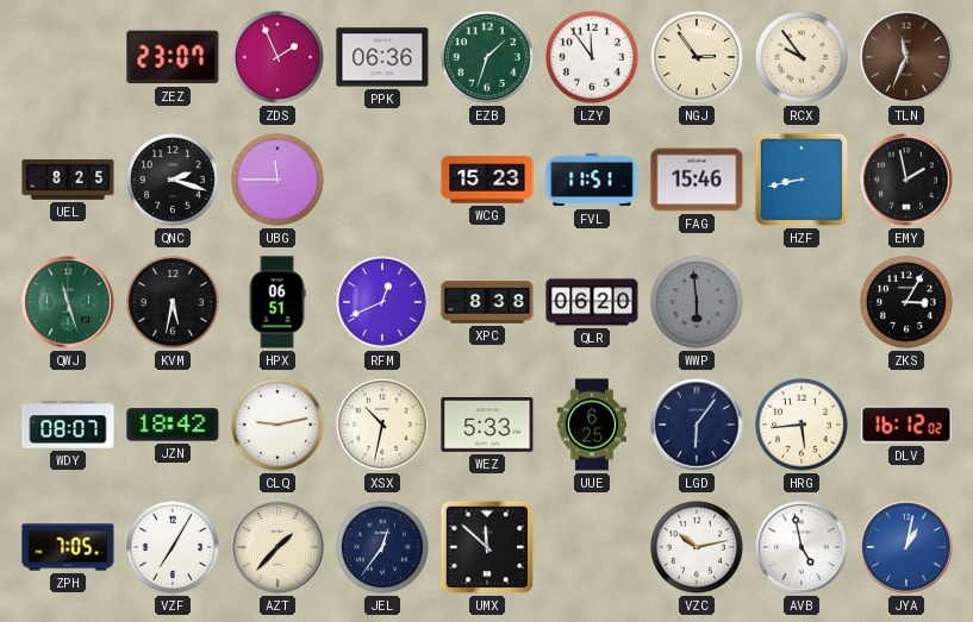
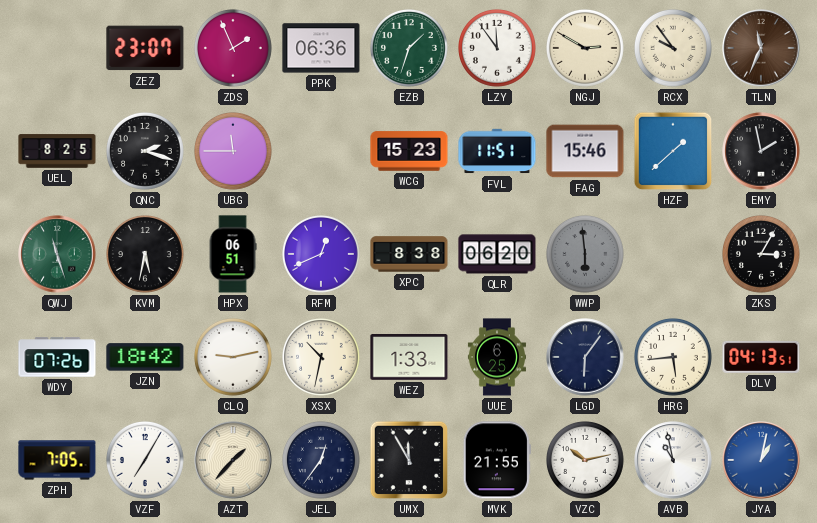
NGJ: 2:54 -> 2:50 (586, 49)
HZF: 8:43 -> 1:38 (673, 151)
WDY: 08:07 -> 07:26 (57, 357)
WEZ: 5:33 -> 1:33 (409, 358)
DLV: 16:12 -> 04:13 (761, 357)
UMX: 11:52 -> 11:55 (409, 460)
MVK: none -> 21:55 (497, 460)
AVB: 4:58 -> 10:58 (673, 460)
